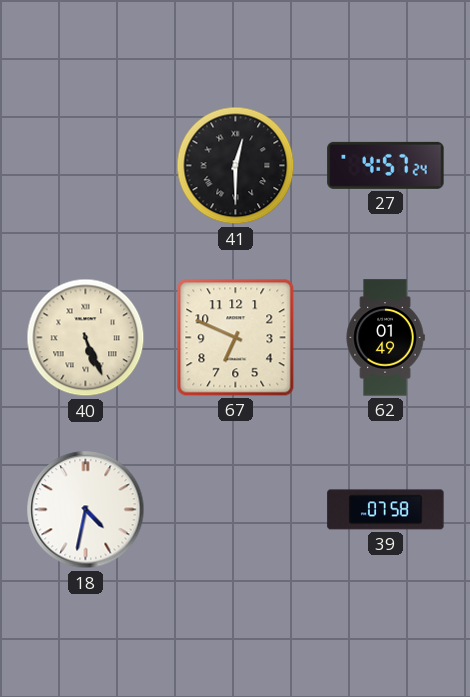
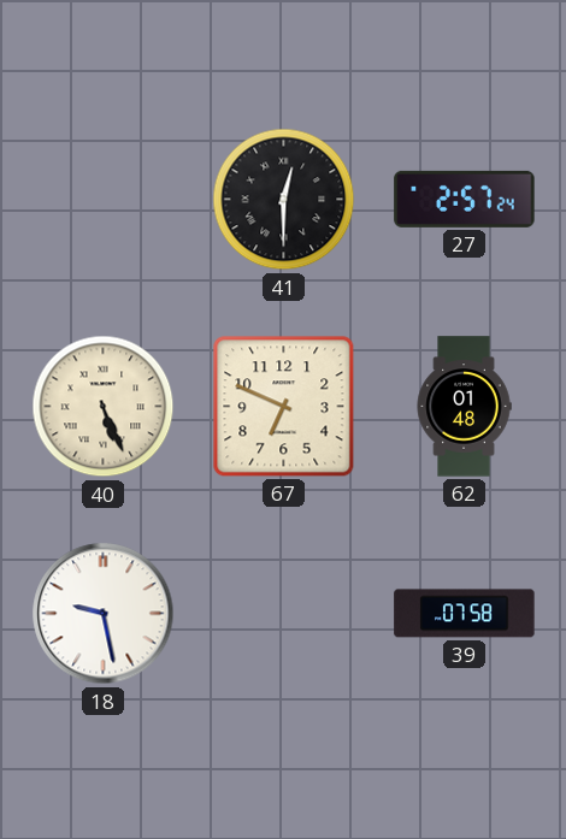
27: 4:57 -> 2:57 (465, 199)
62: 01:49 -> 01:48 (464, 407)
18: 4:32 -> 9:28 (104, 614)
